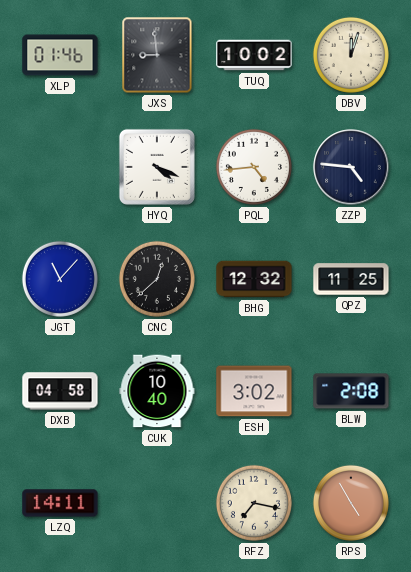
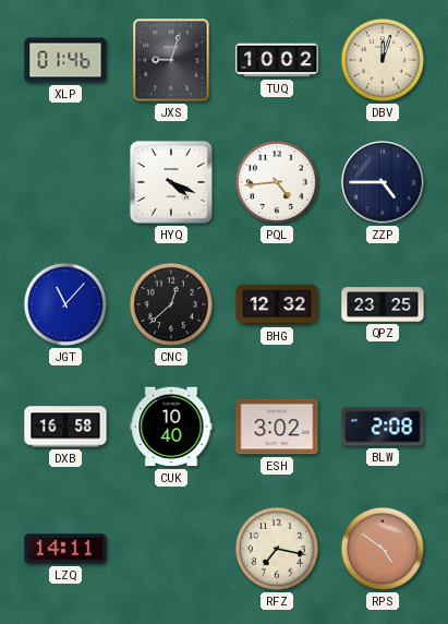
JXS: 8:59 -> 9:03 (171, 60)
ZZP: 4:46 -> 4:45 (383, 182)
QPZ: 11:25 -> 23:25 (383, 304)
DXB: 04:58 -> 16:58 (65, 427)
RPS: 4:55 -> 4:51 (383, 549)
